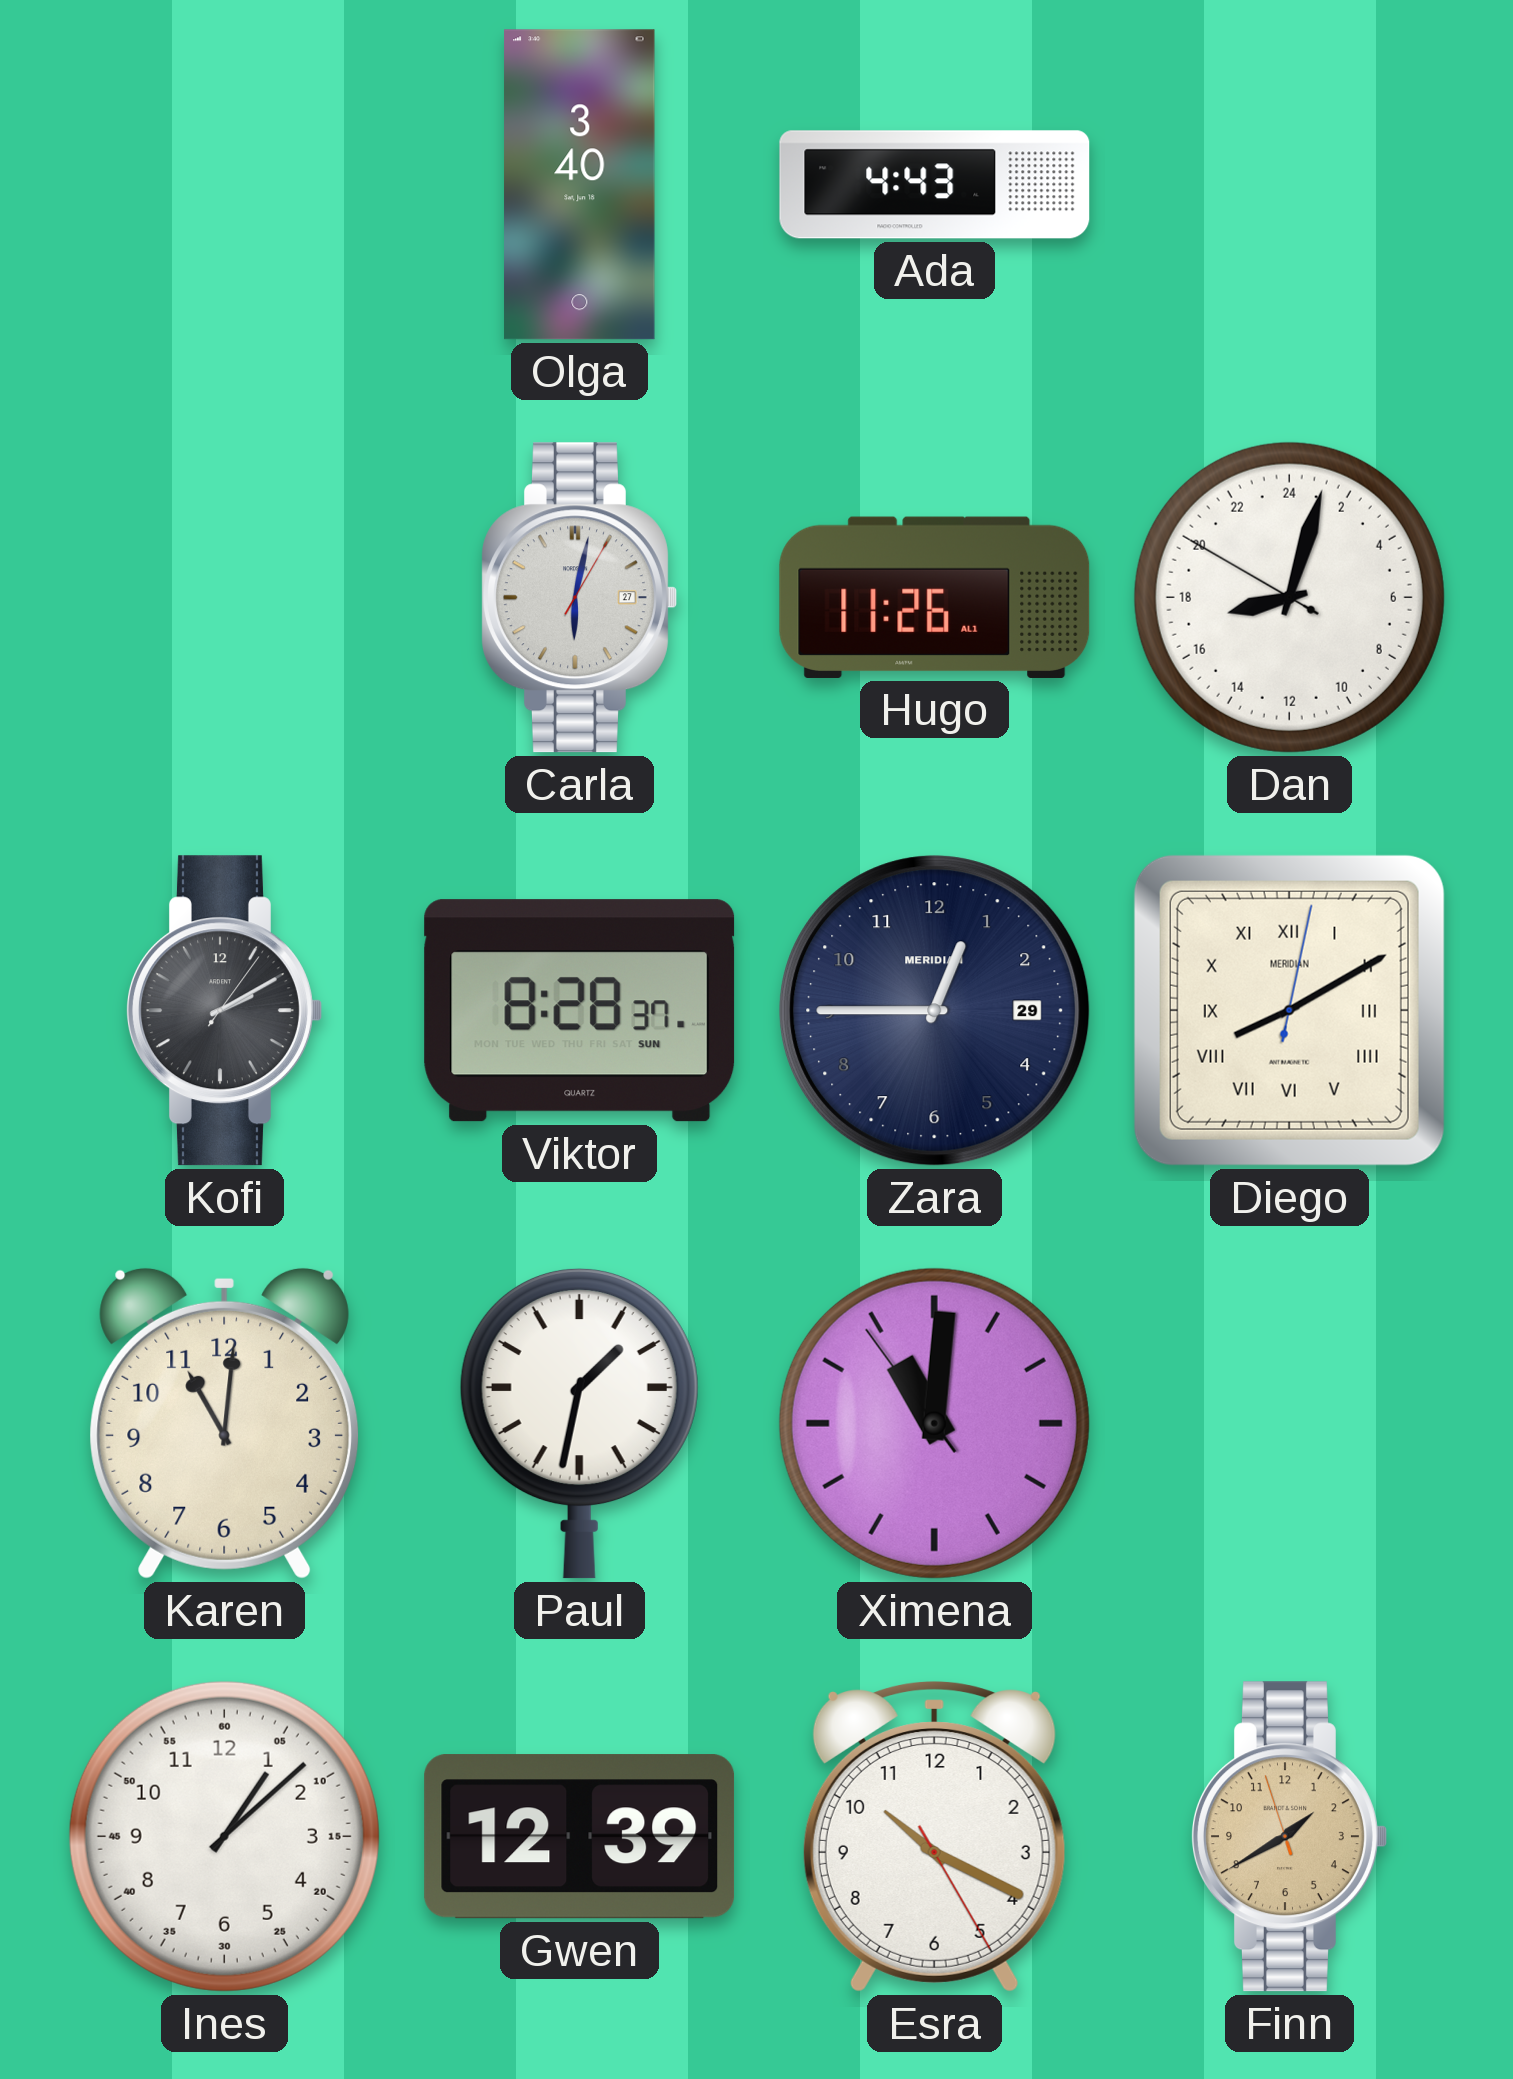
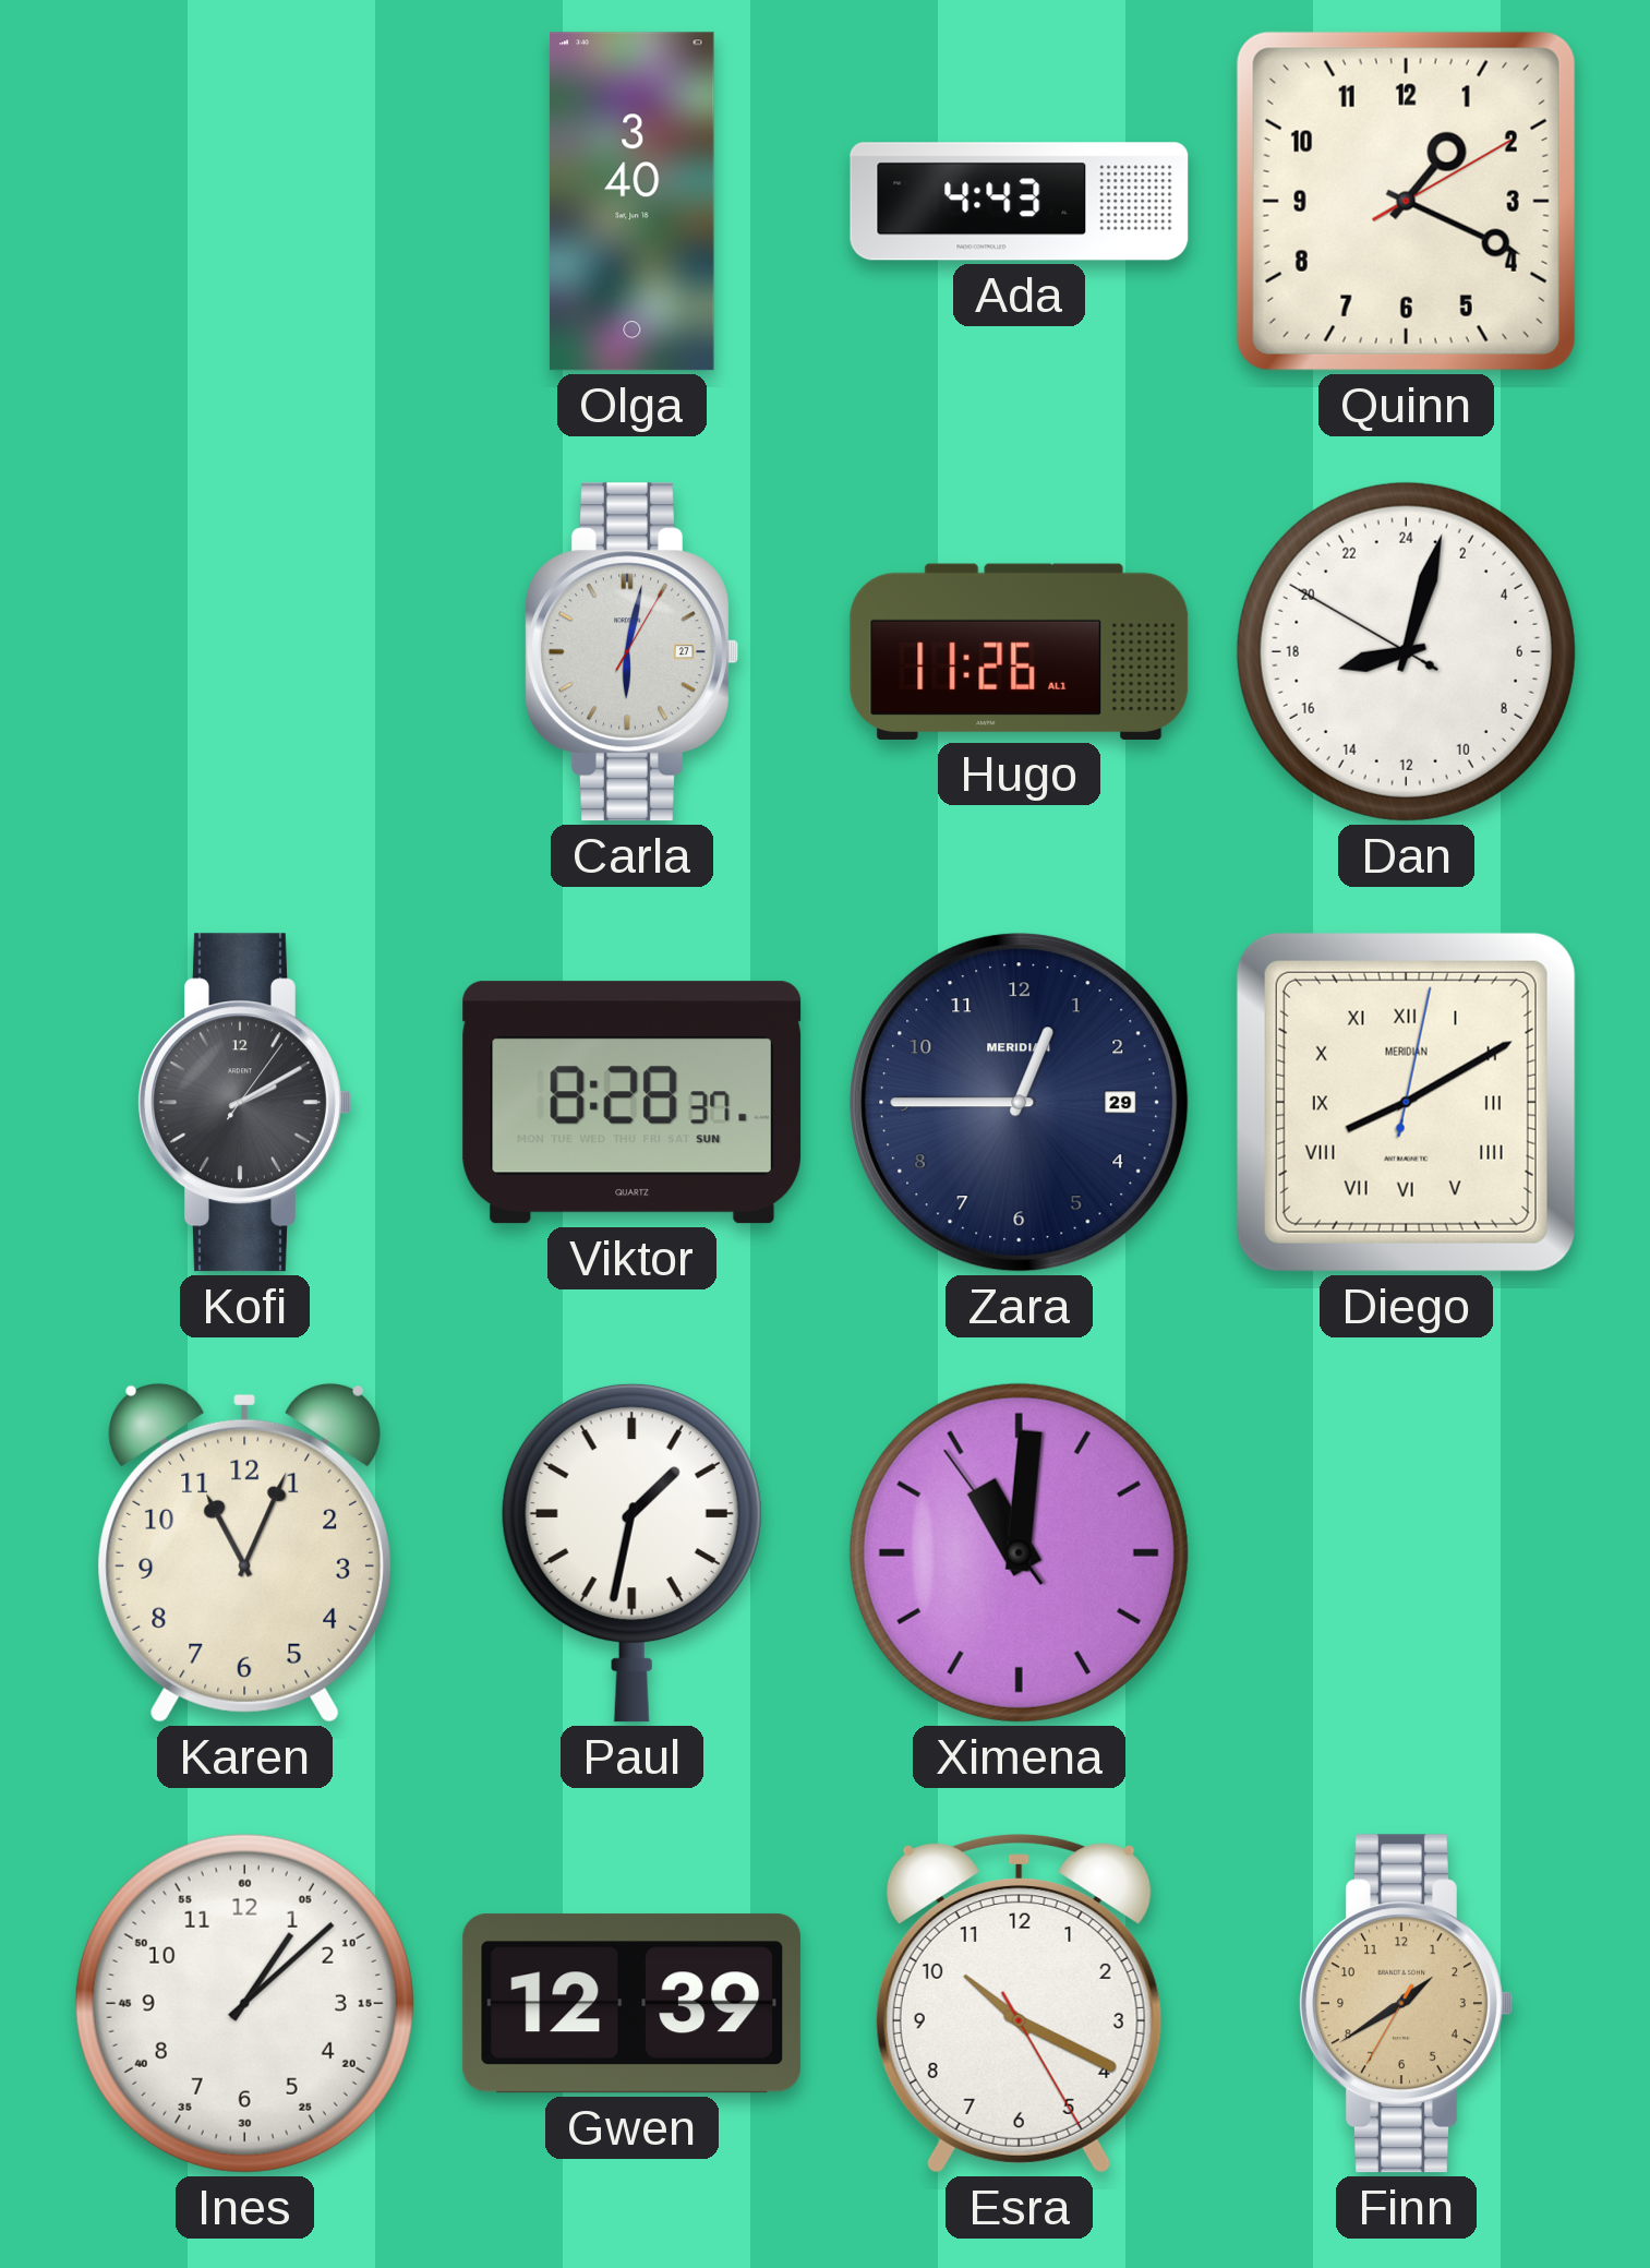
Quinn: none -> 1:19 (1406, 201)
Karen: 11:01 -> 11:04 (245, 1552)
Finn: 1:39:57 -> 1:39:35 (1407, 2004)
